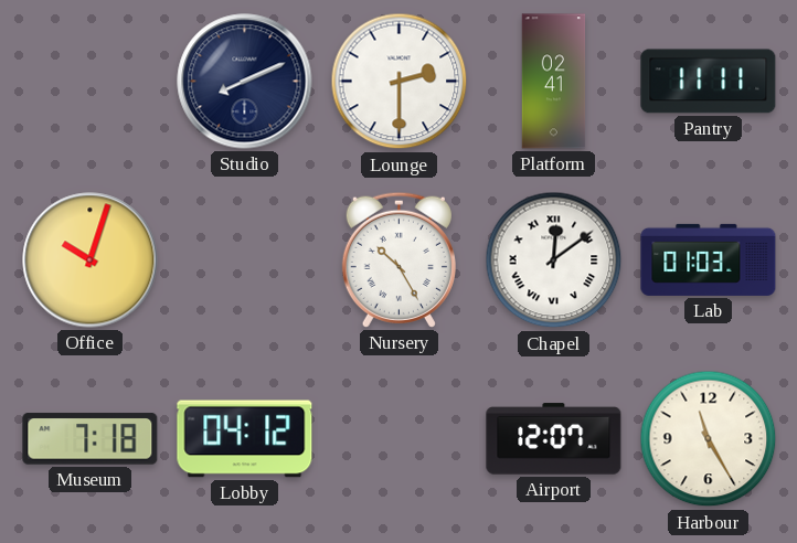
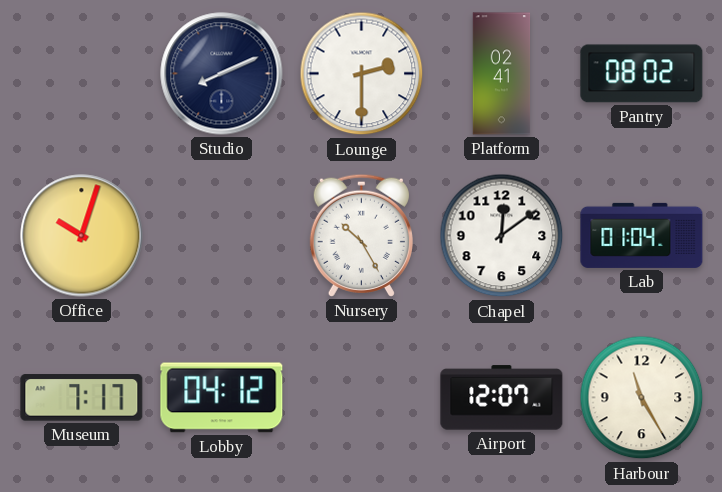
Pantry: 11:11 -> 08:02 (642, 74)
Chapel numerals: Roman -> Arabic (502, 236)
Lab: 01:03 -> 01:04 (642, 235)
Museum: 7:18 -> 7:17 (82, 398)
